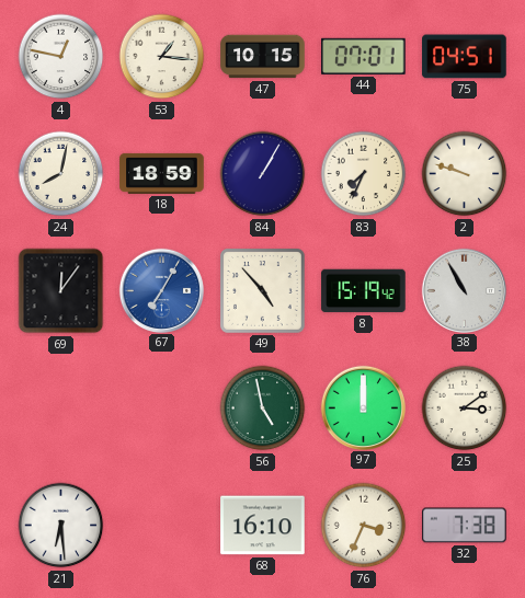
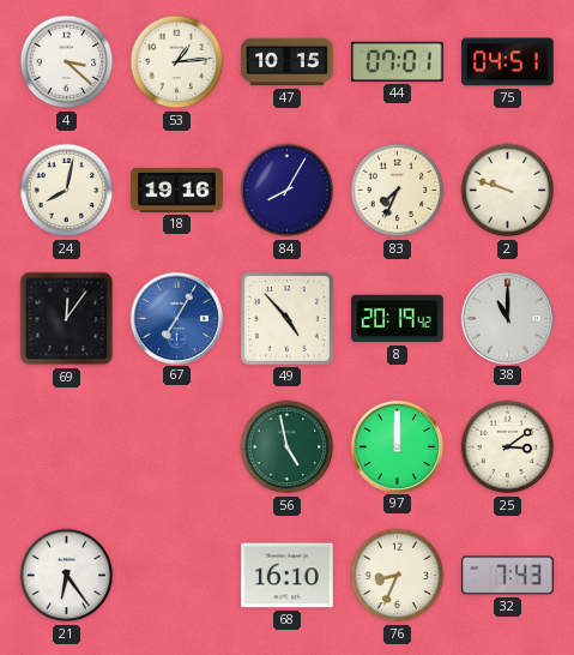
4: 12:47 -> 3:22 (67, 62)
53: 1:16 -> 1:14 (177, 62)
18: 18:59 -> 19:16 (177, 190)
84: 1:05 -> 8:05 (288, 191)
8: 15:19 -> 20:19 (398, 319)
38: 10:55 -> 11:00 (507, 318)
21: 6:29 -> 6:24 (67, 576)
76: 3:34 -> 8:34 (398, 576)
32: 7:38 -> 7:43 (508, 576)
